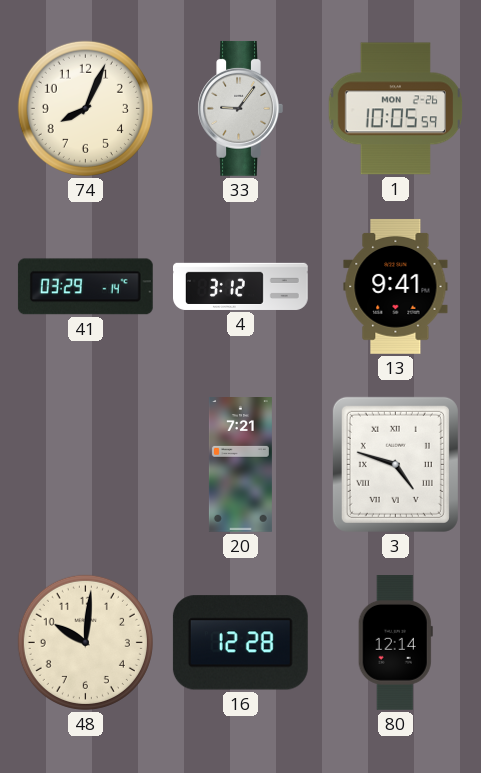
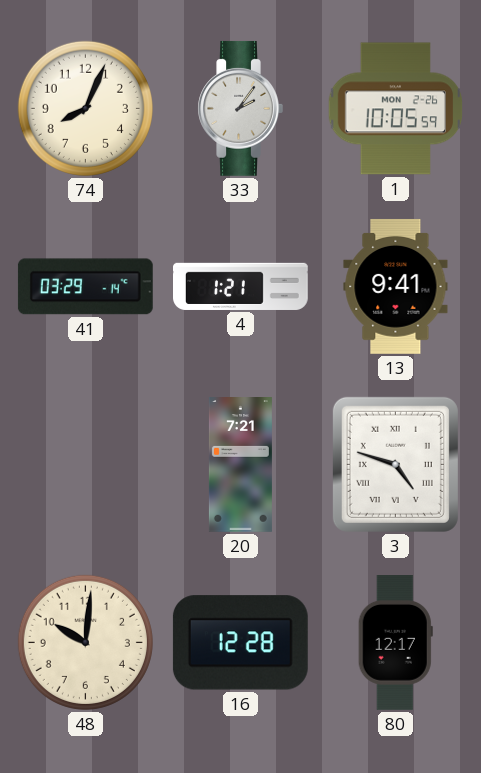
33: 9:06 -> 2:06 (240, 108)
4: 3:12 -> 1:21 (241, 286)
80: 12:14 -> 12:17 (395, 643)
